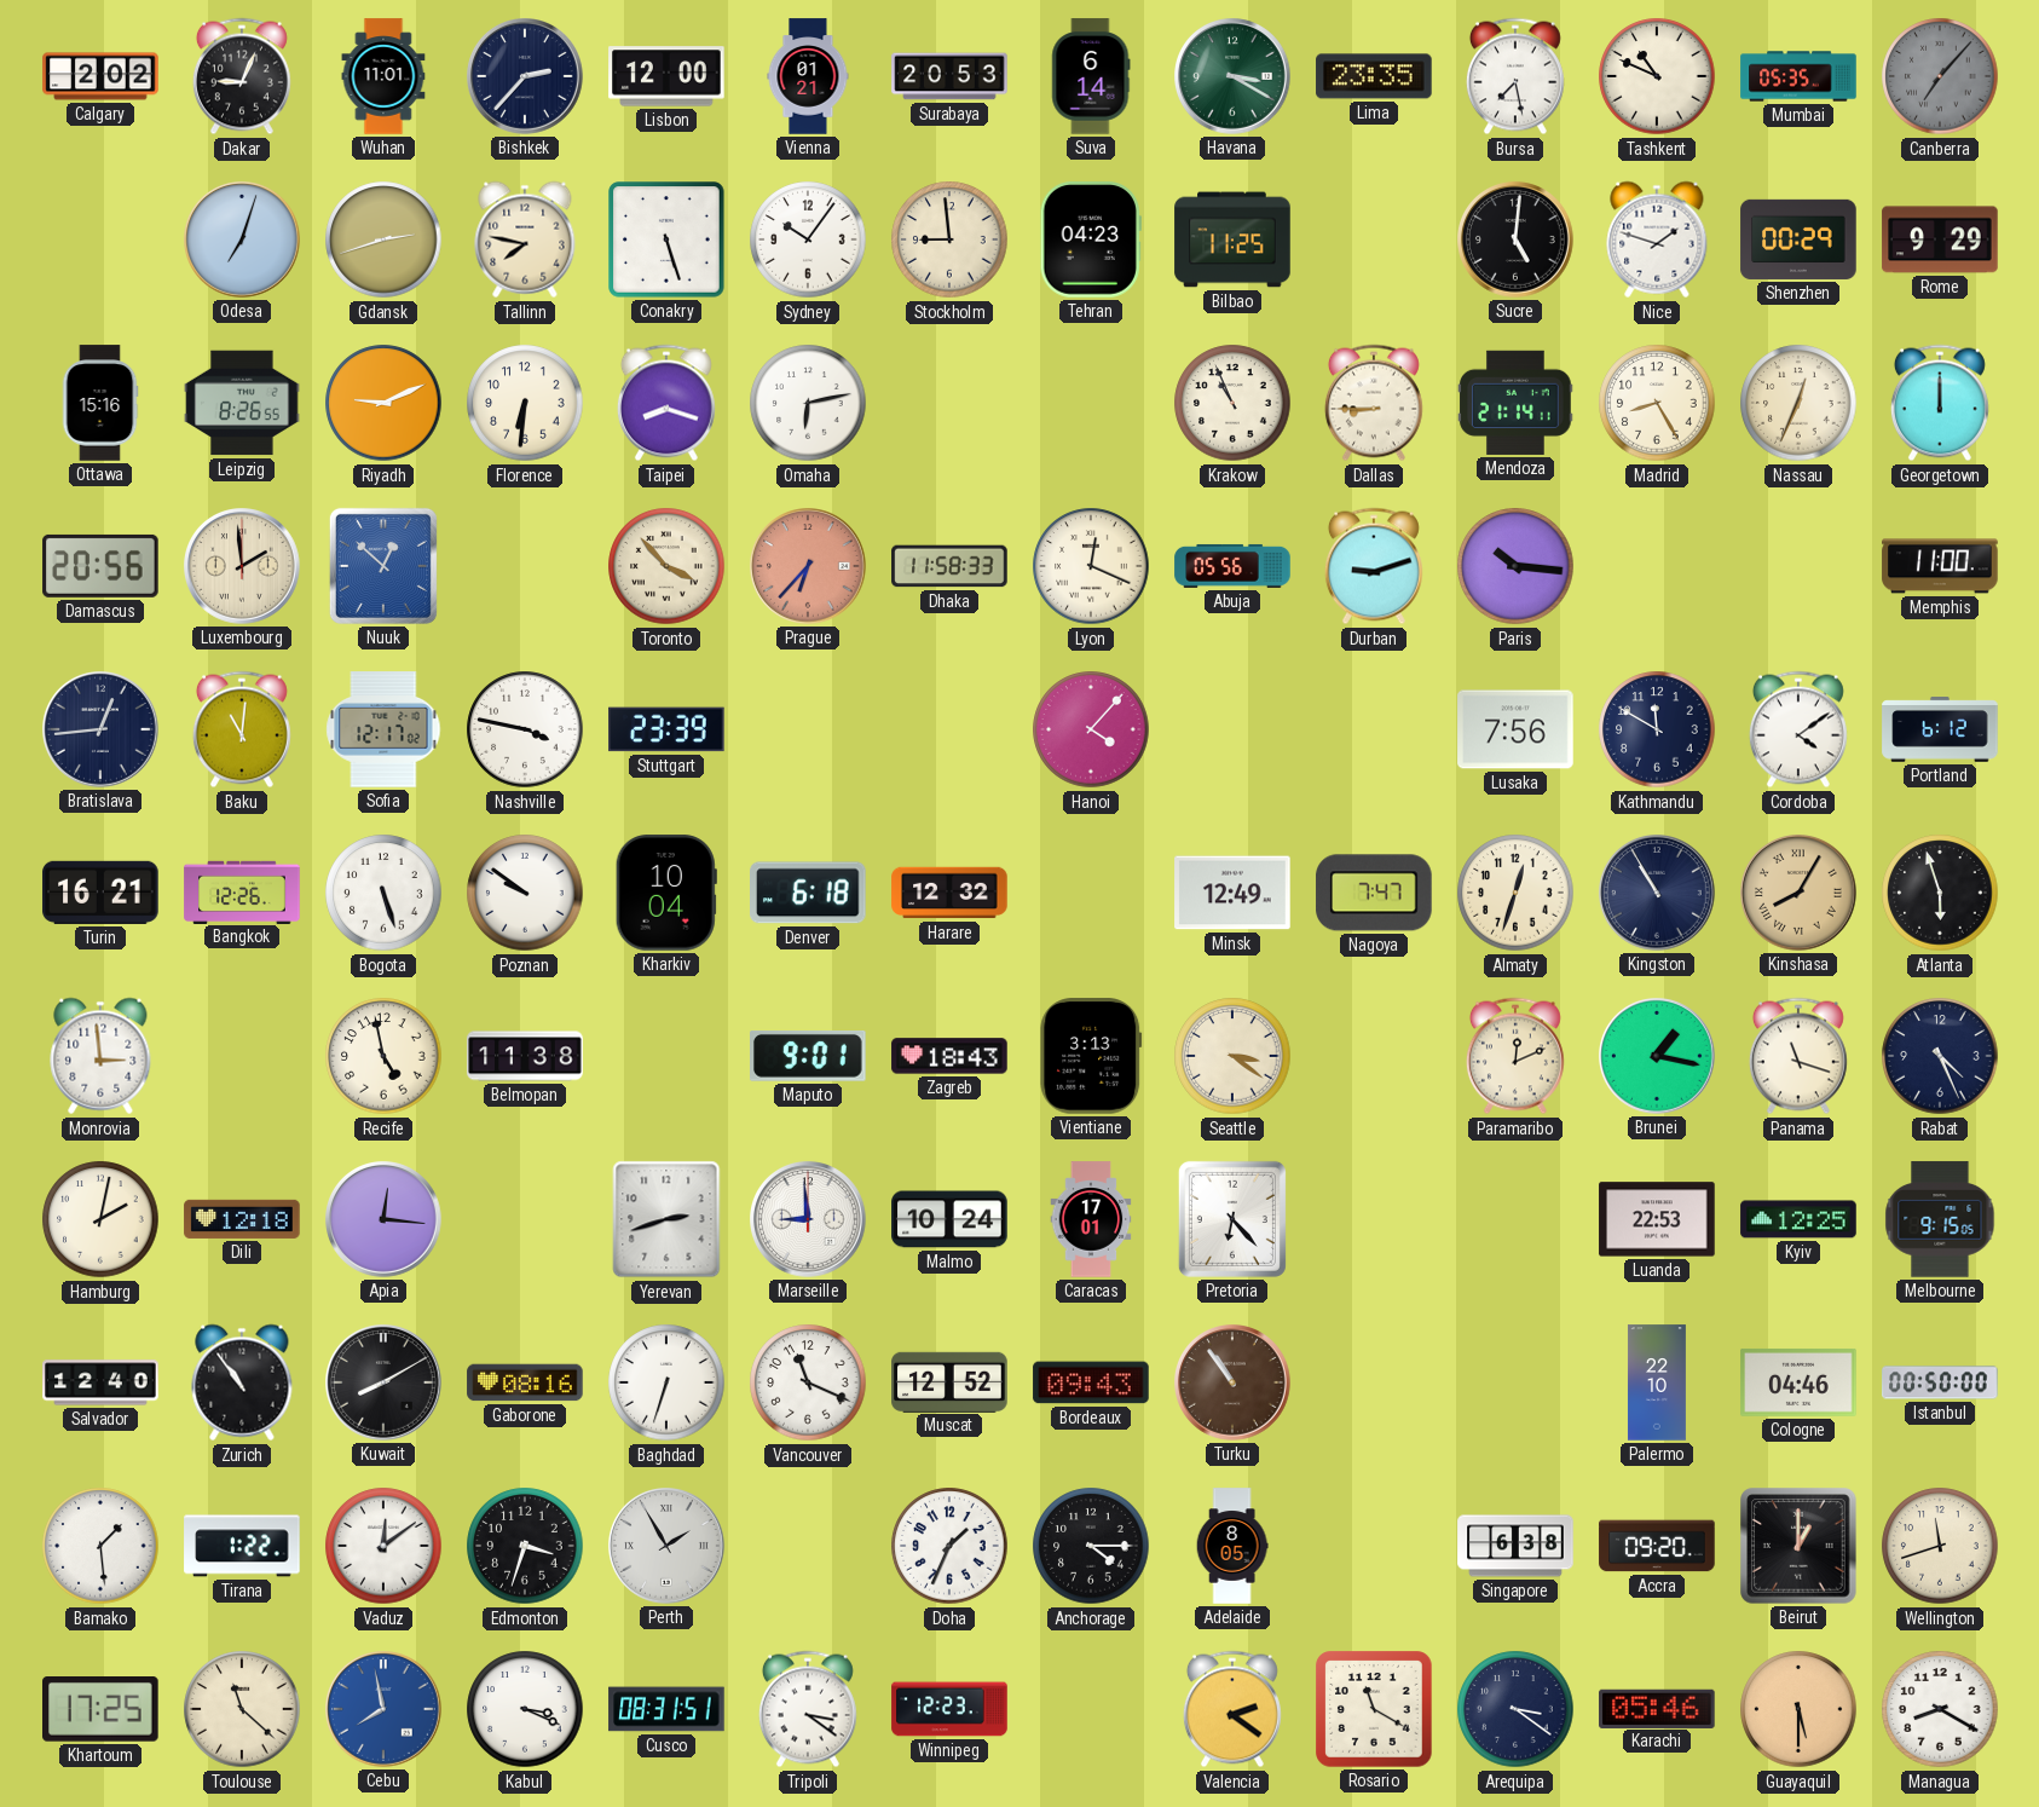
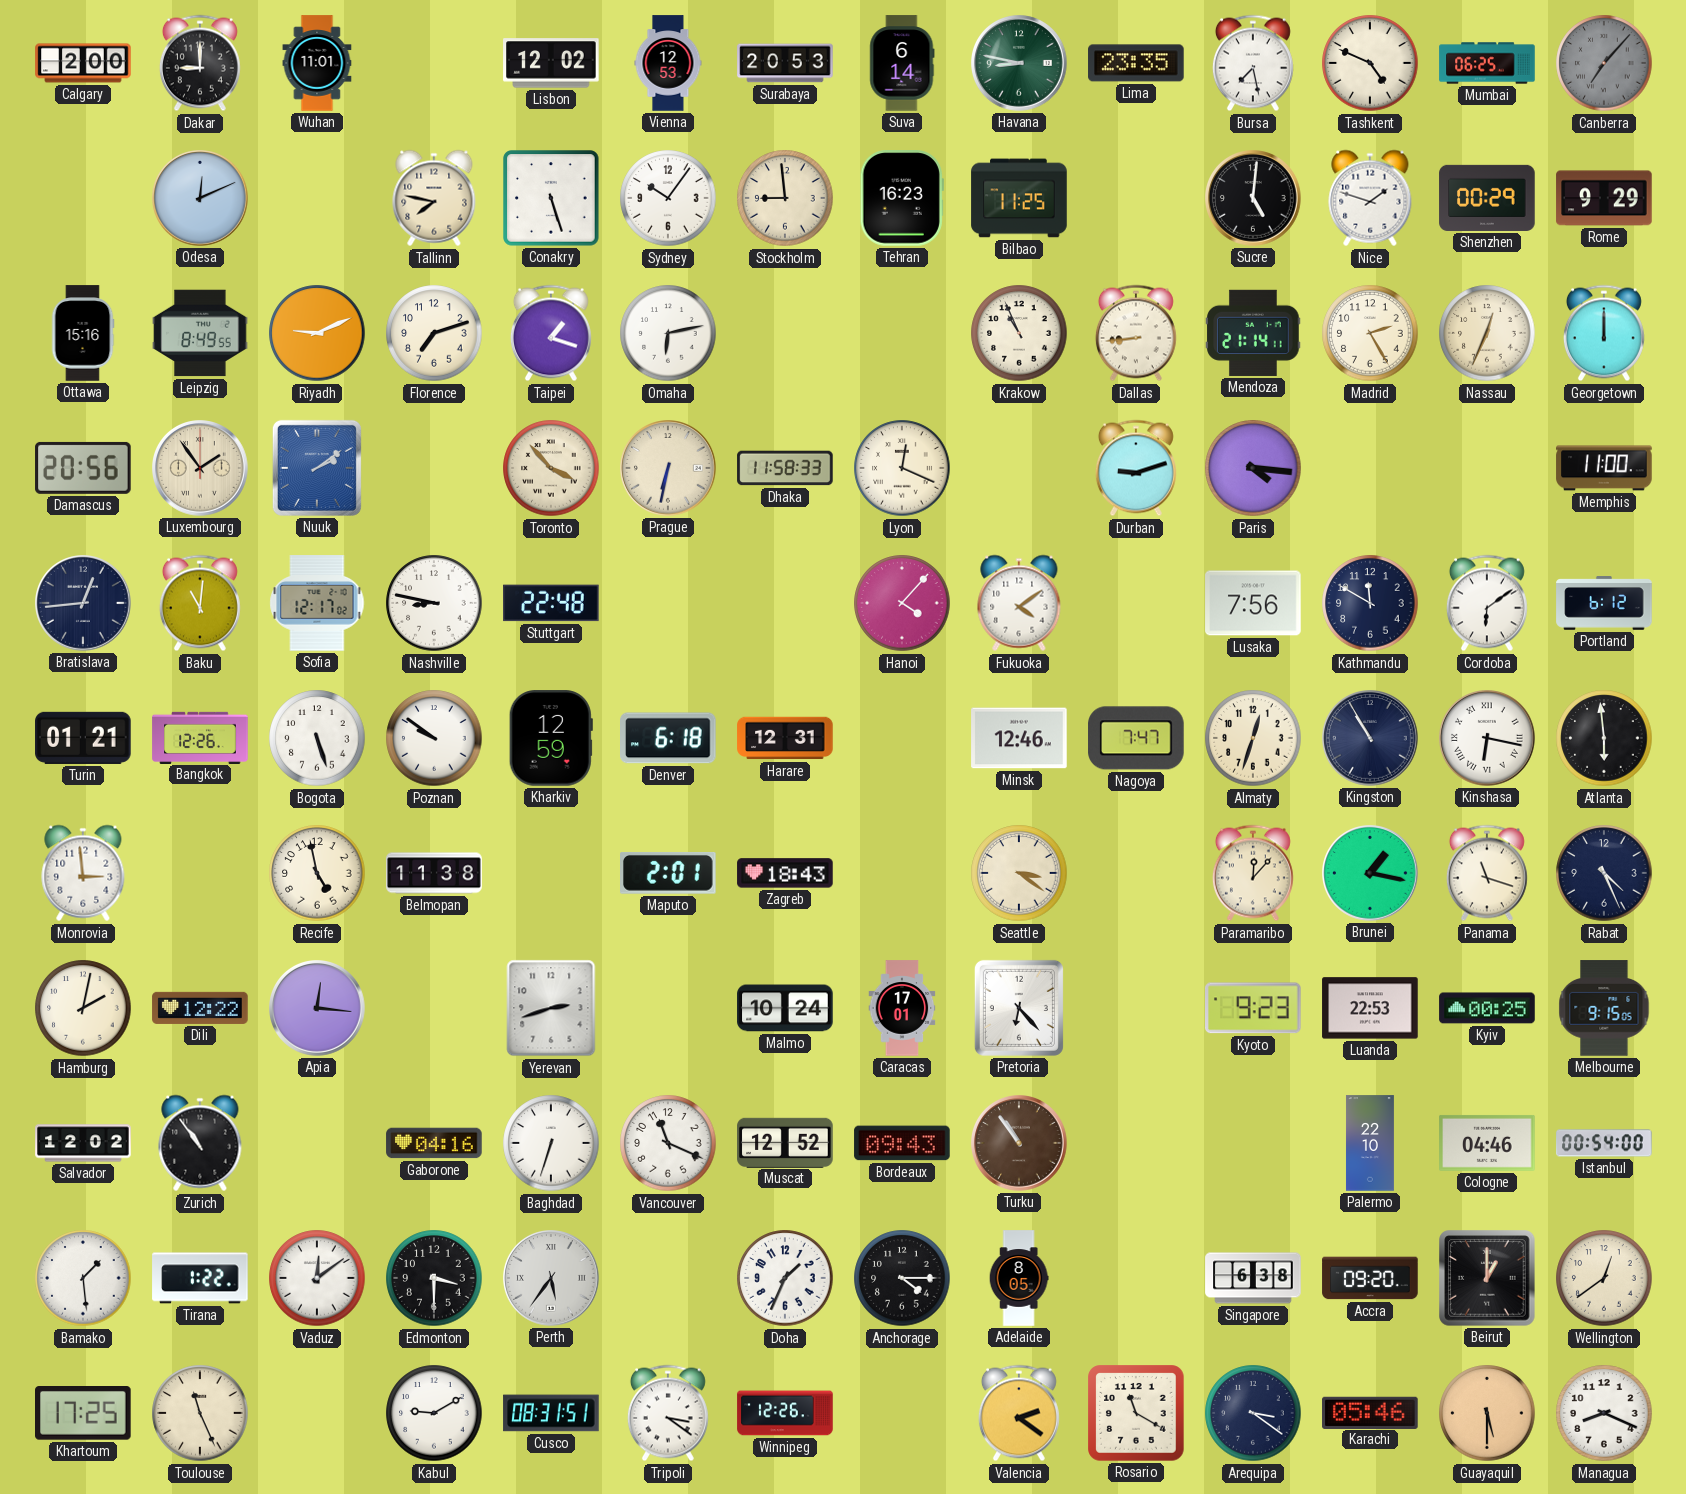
Calgary: 2:02 -> 2:00 (83, 63)
Dakar: 9:04 -> 9:00 (200, 63)
Bishkek: 2:37 -> none (526, 77)
Lisbon: 12:00 -> 12:02 (551, 63)
Vienna: 01:21 -> 12:53 (668, 63)
Havana: 3:20 -> 8:47 (1020, 64)
Tashkent: 10:49 -> 4:49 (1370, 63)
Mumbai: 05:35 -> 06:25 (1487, 63)
Odesa: 7:03 -> 12:11 (201, 199)
Gdansk: 2:42 -> none (383, 239)
Tehran: 04:23 -> 16:23 (902, 198)
Leipzig: 8:26 -> 8:49 (200, 333)
Florence: 6:31 -> 7:12 (434, 333)
Taipei: 8:18 -> 1:18 (551, 333)
Dallas: 8:45 -> 8:44 (1136, 333)
Madrid: 8:25 -> 2:25 (1370, 333)
Luxembourg: 1:59 -> 1:54 (201, 469)
Nuuk: 12:52 -> 2:09 (317, 468)
Prague: 6:37 -> 6:32 (669, 469)
Prague dial: salmon -> cream (669, 469)
Abuja: 05:56 -> none (1232, 566)
Paris: 10:16 -> 4:16 (1253, 468)
Nashville: 3:47 -> 8:47 (434, 603)
Stuttgart: 23:39 -> 22:48 (551, 603)
Fukuoka: none -> 4:09 (1019, 603)
Cordoba: 4:09 -> 6:09 (1487, 603)
Turin: 16:21 -> 01:21 (83, 738)
Kharkiv: 10:04 -> 12:59 (551, 738)
Harare: 12:32 -> 12:31 (785, 738)
Minsk: 12:49 -> 12:46 (1019, 738)
Kinshasa: 8:05 -> 6:17 (1488, 739)
Kinshasa dial: champagne -> white (1488, 739)
Atlanta: 5:57 -> 5:59 (1604, 738)
Maputo: 9:01 -> 2:01 (669, 874)
Vientiane: 3:13 -> none (1091, 1056)
Paramaribo: 12:11 -> 12:07 (1253, 873)
Dili: 12:18 -> 12:22 (200, 1008)
Marseille: 8:59 -> none (809, 1220)
Kyoto: none -> 9:23 (1254, 1008)
Kyiv: 12:25 -> 00:25 (1487, 1008)
Salvador: 12:40 -> 12:02 (83, 1143)
Kuwait: 8:10 -> none (385, 1384)
Gaborone: 08:16 -> 04:16 (434, 1143)
Istanbul: 00:50 -> 00:54 (1604, 1143)
Edmonton: 3:33 -> 3:30 (434, 1278)
Perth: 1:55 -> 5:36 (552, 1279)
Wellington: 11:42 -> 12:39 (1604, 1278)
Toulouse: 11:22 -> 11:26 (200, 1413)
Cebu: 7:58 -> none (385, 1710)
Kabul: 3:19 -> 9:10 (434, 1413)
Winnipeg: 12:23 -> 12:26 (785, 1413)
Managua: 8:20 -> 8:19 (1604, 1413)
